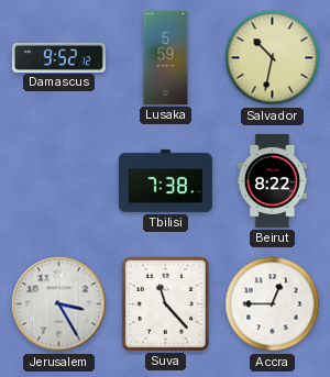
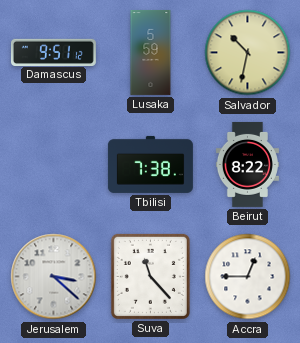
Damascus: 9:52 -> 9:51 (53, 52)
Jerusalem: 3:25 -> 3:22 (54, 277)
